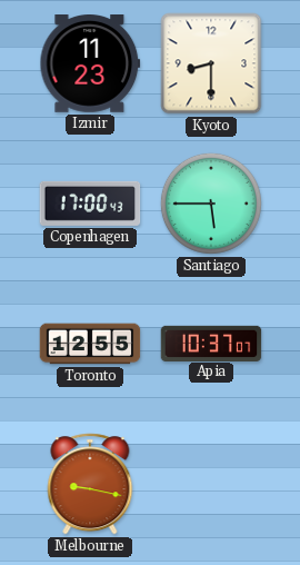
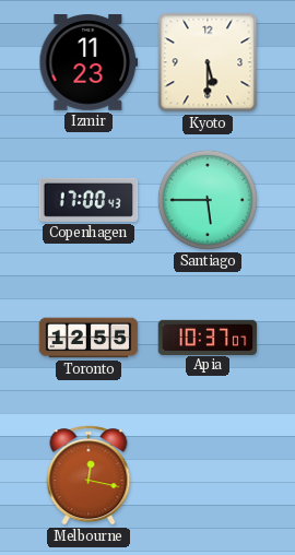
Kyoto: 8:30 -> 5:30 (208, 62)
Melbourne: 9:17 -> 12:17 (88, 475)
